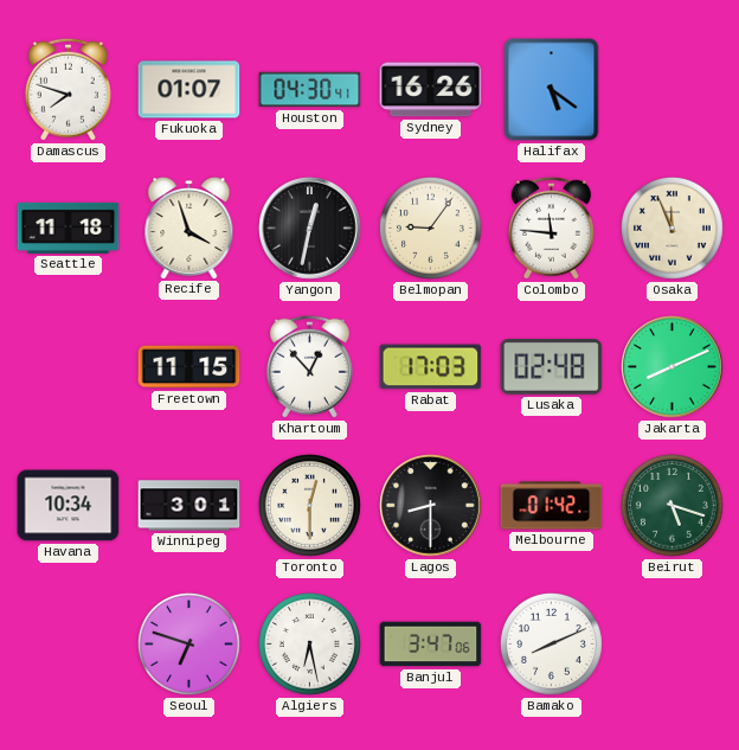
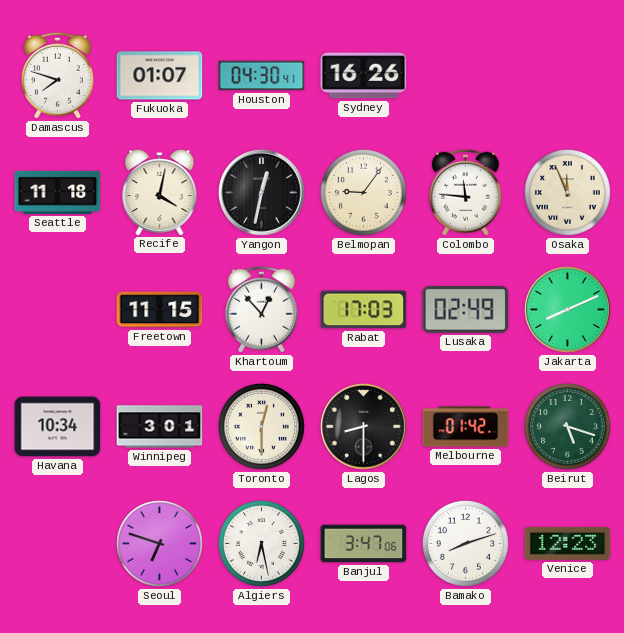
Halifax: 5:21 -> none (552, 90)
Recife: 3:57 -> 4:02 (160, 193)
Lusaka: 02:48 -> 02:49 (466, 310)
Bamako: 8:11 -> 8:12 (465, 543)
Venice: none -> 12:23 (568, 544)
